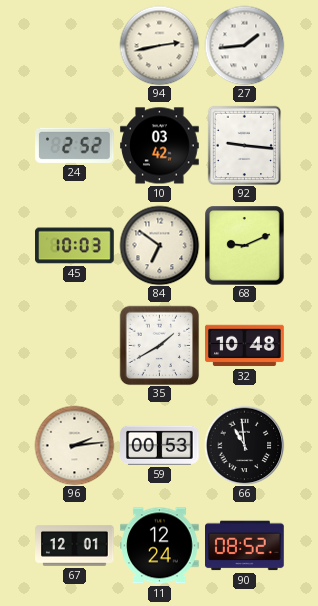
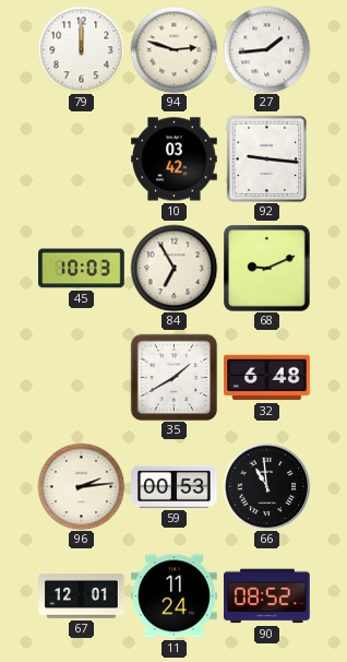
79: none -> 12:00 (81, 49)
94: 2:43 -> 2:48 (174, 49)
24: 2:52 -> none (75, 145)
84: 6:51 -> 6:55 (174, 268)
32: 10:48 -> 6:48 (267, 378)
11: 12:24 -> 11:24 (175, 596)
